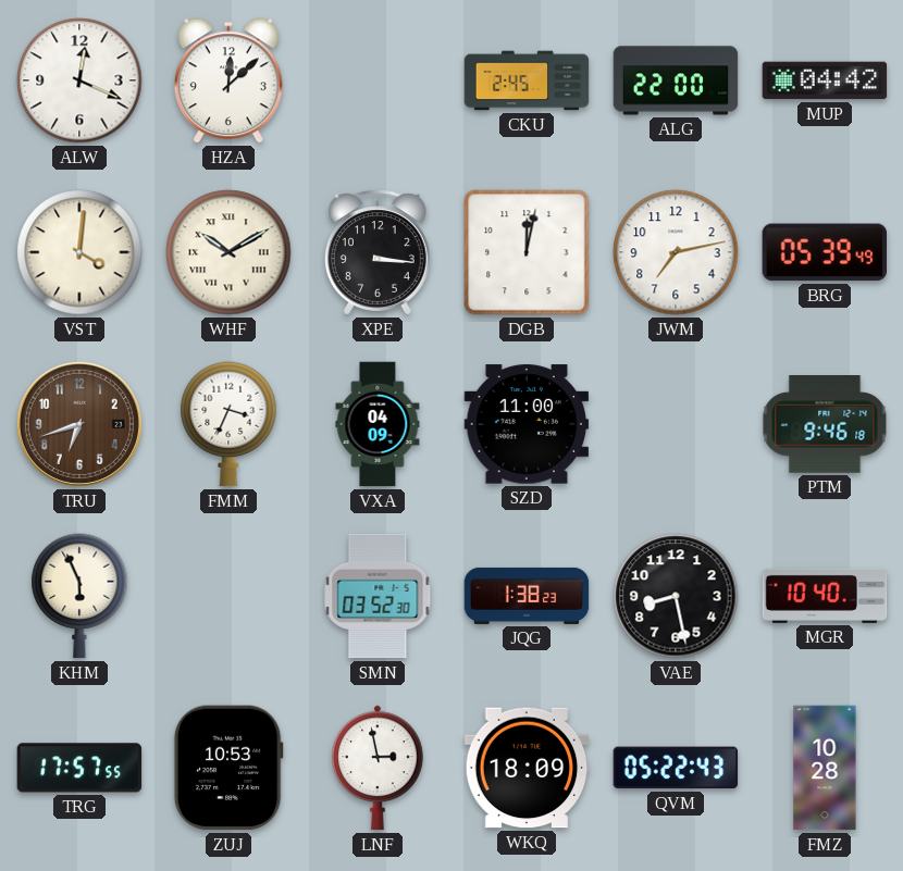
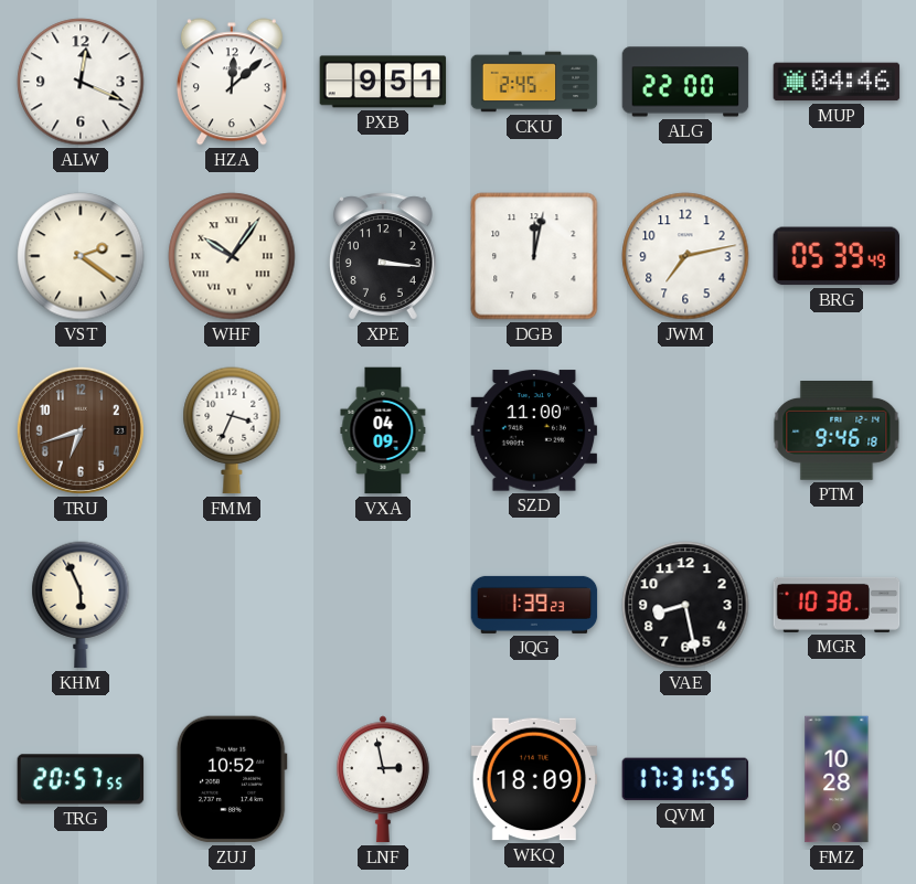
PXB: none -> 9:51 (383, 82)
MUP: 04:42 -> 04:46 (837, 82)
VST: 4:01 -> 2:21 (81, 256)
WHF: 10:10 -> 10:06 (232, 256)
SMN: 03:52 -> none (378, 596)
JQG: 1:38 -> 1:39 (534, 605)
MGR: 10:40 -> 10:38 (837, 605)
TRG: 17:57 -> 20:57 (81, 779)
ZUJ: 10:53 -> 10:52 (232, 779)
QVM: 05:22 -> 17:31 (685, 779)
